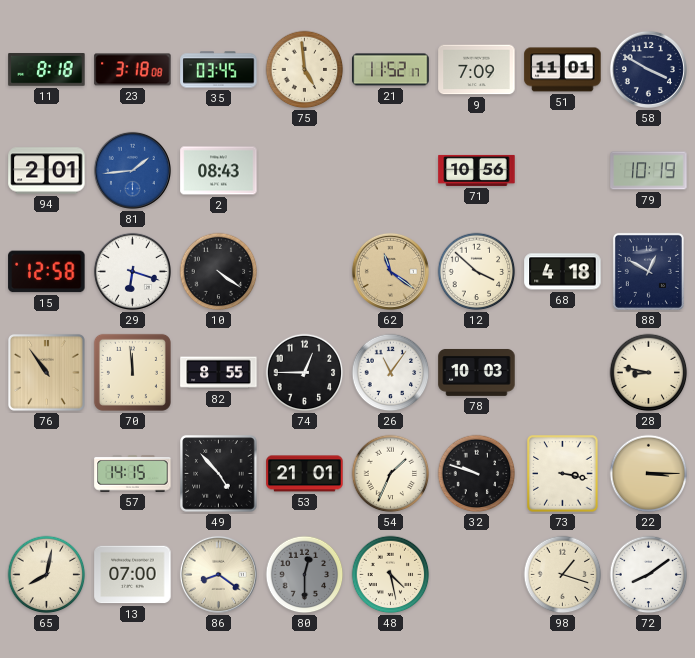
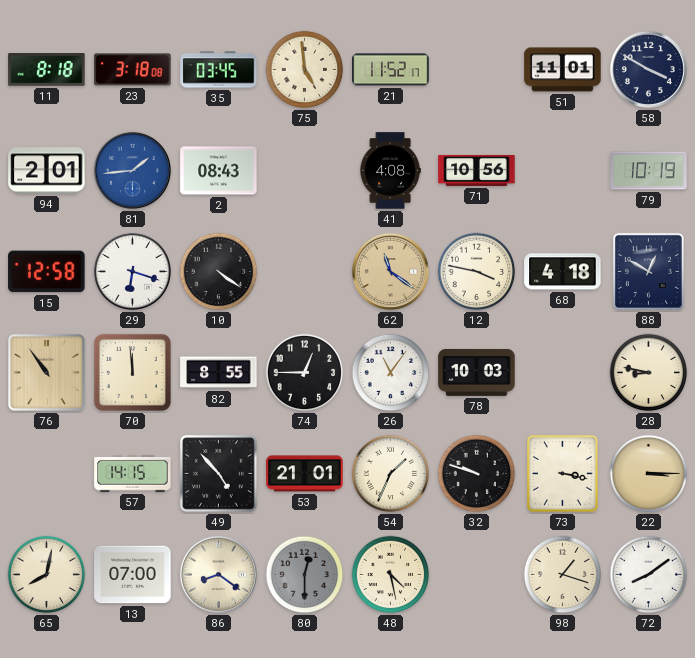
9: 7:09 -> none (477, 70)
41: none -> 4:08 (390, 171)
12: 3:52 -> 3:47 (477, 272)
